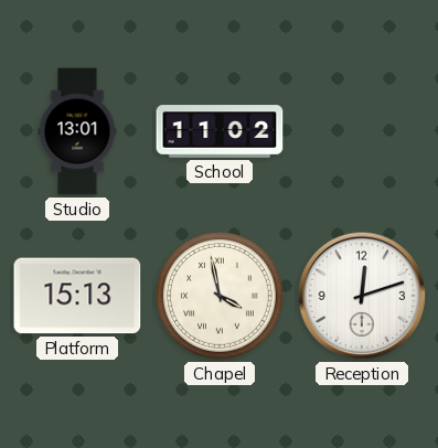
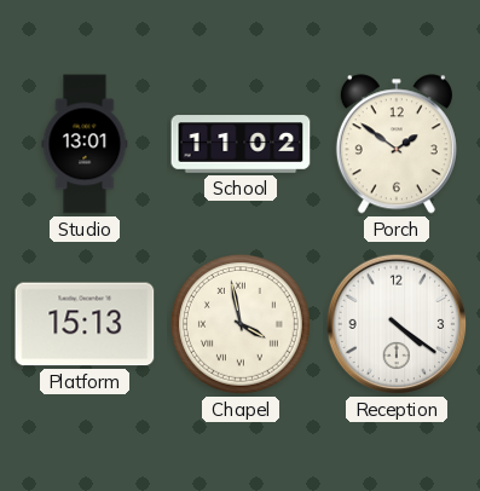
Porch: none -> 1:51 (397, 144)
Reception: 12:12 -> 4:21 (397, 324)
